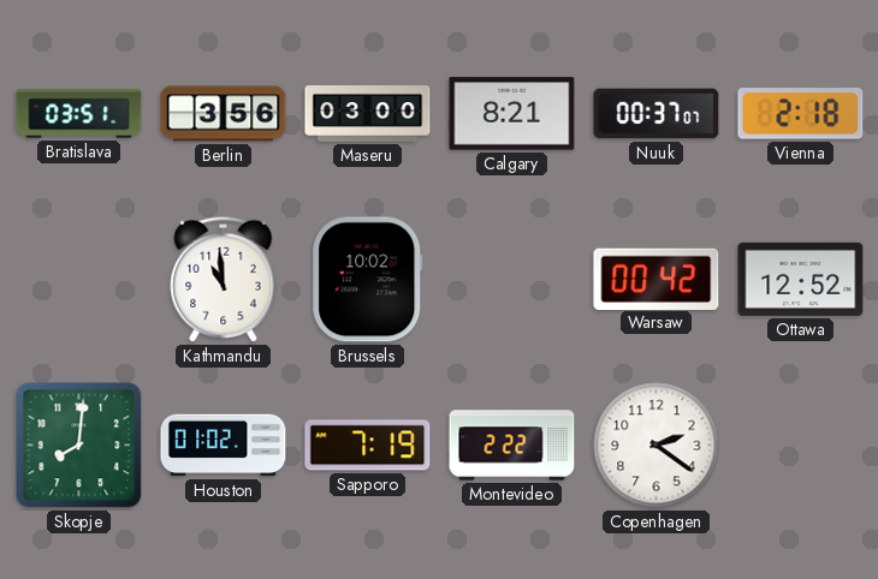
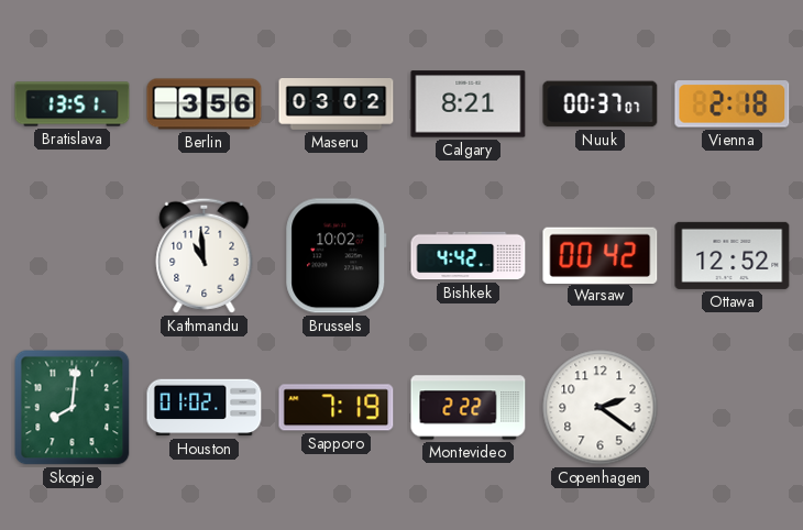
Bratislava: 03:51 -> 13:51 (73, 104)
Maseru: 03:00 -> 03:02 (337, 104)
Bishkek: none -> 4:42 (469, 256)
